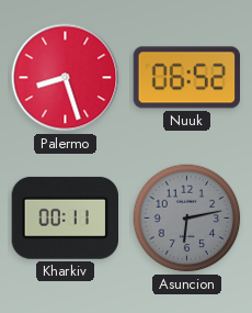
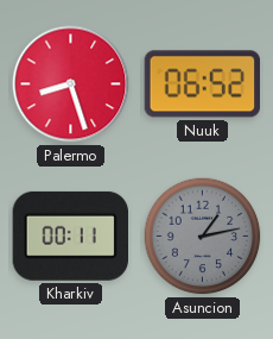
Asuncion: 6:13 -> 1:13 (203, 237)
